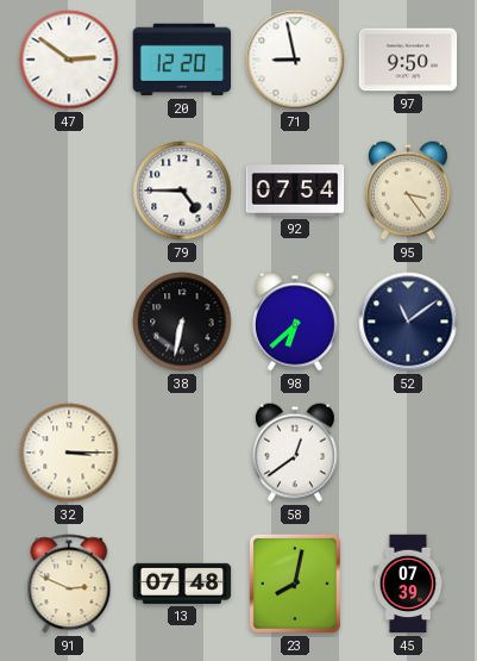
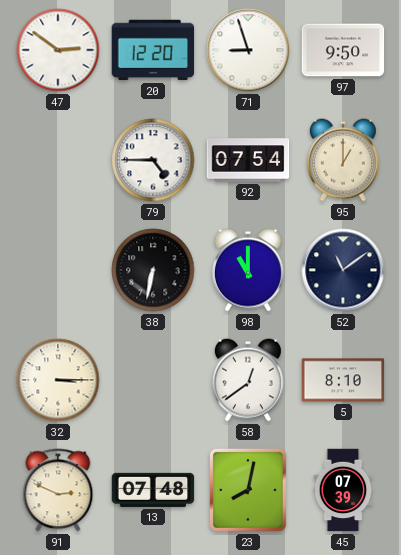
71: 8:58 -> 8:57 (248, 50)
95: 3:24 -> 1:00 (343, 160)
98: 6:38 -> 11:00 (248, 270)
5: none -> 8:10 (343, 380)
